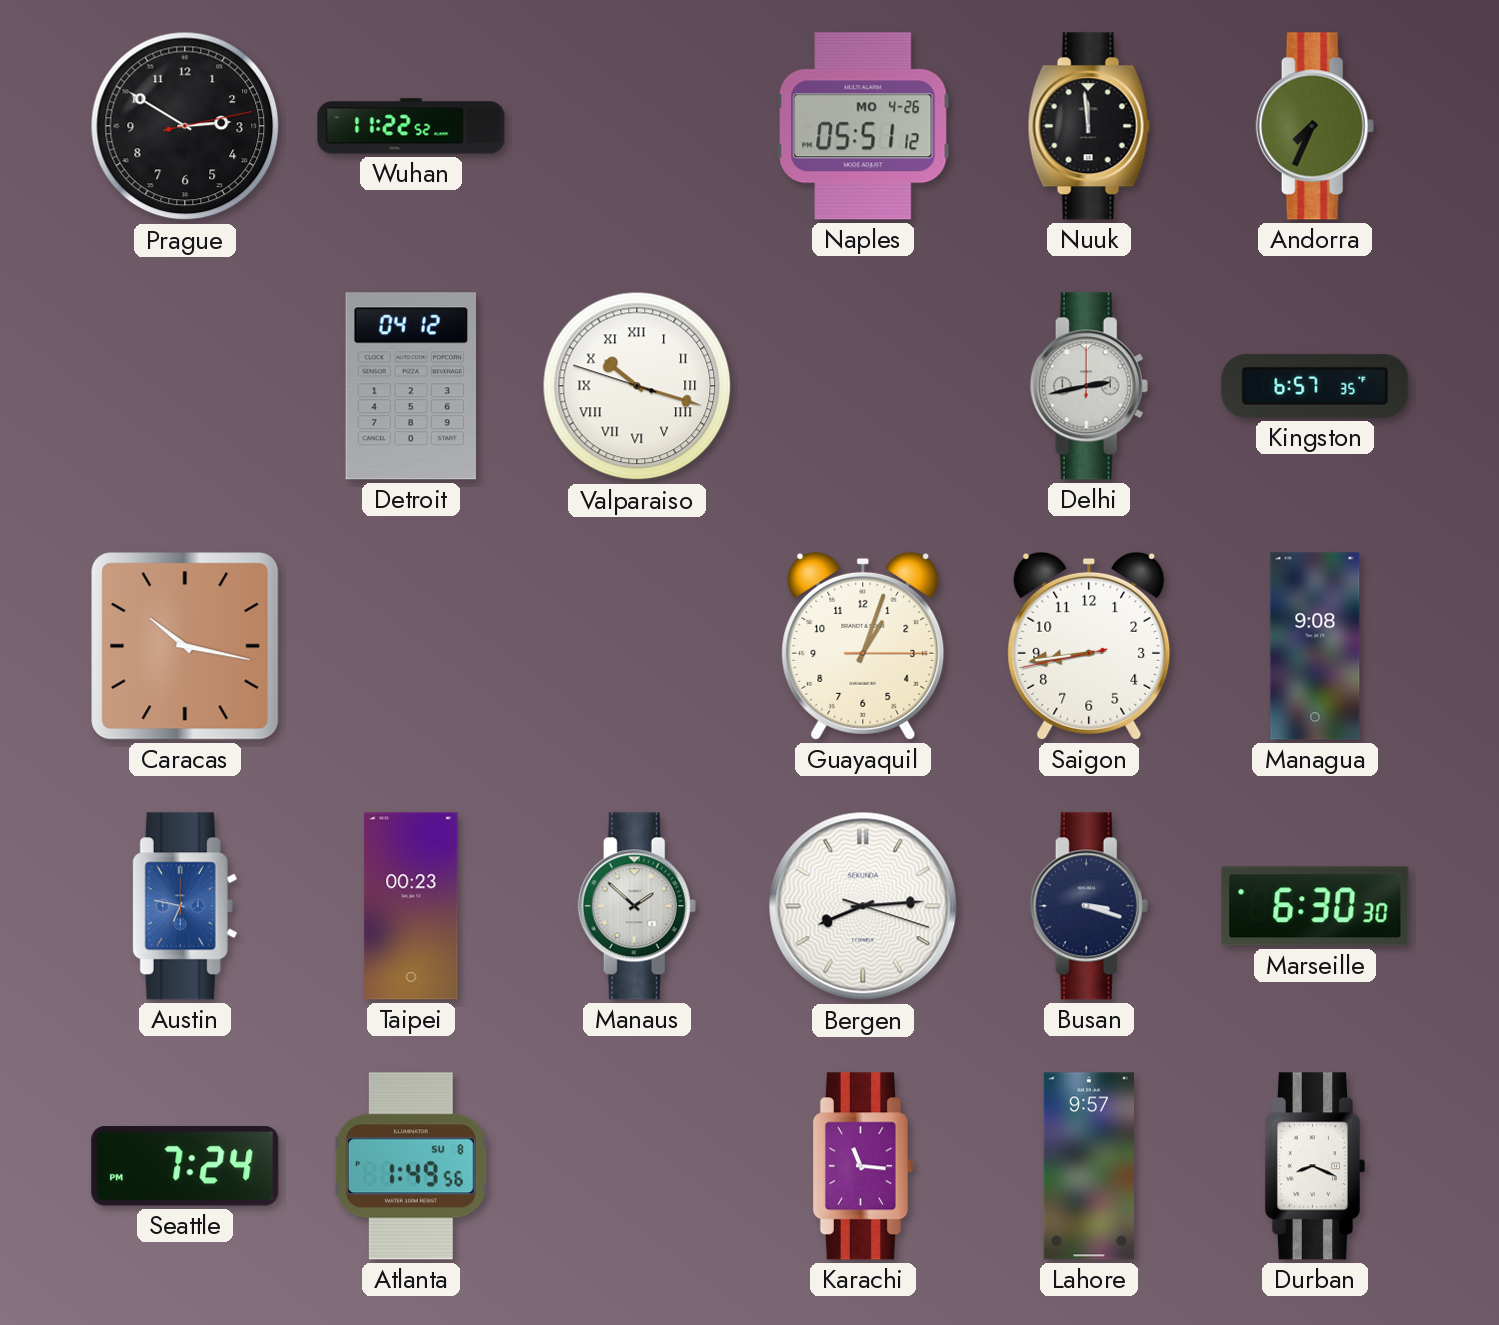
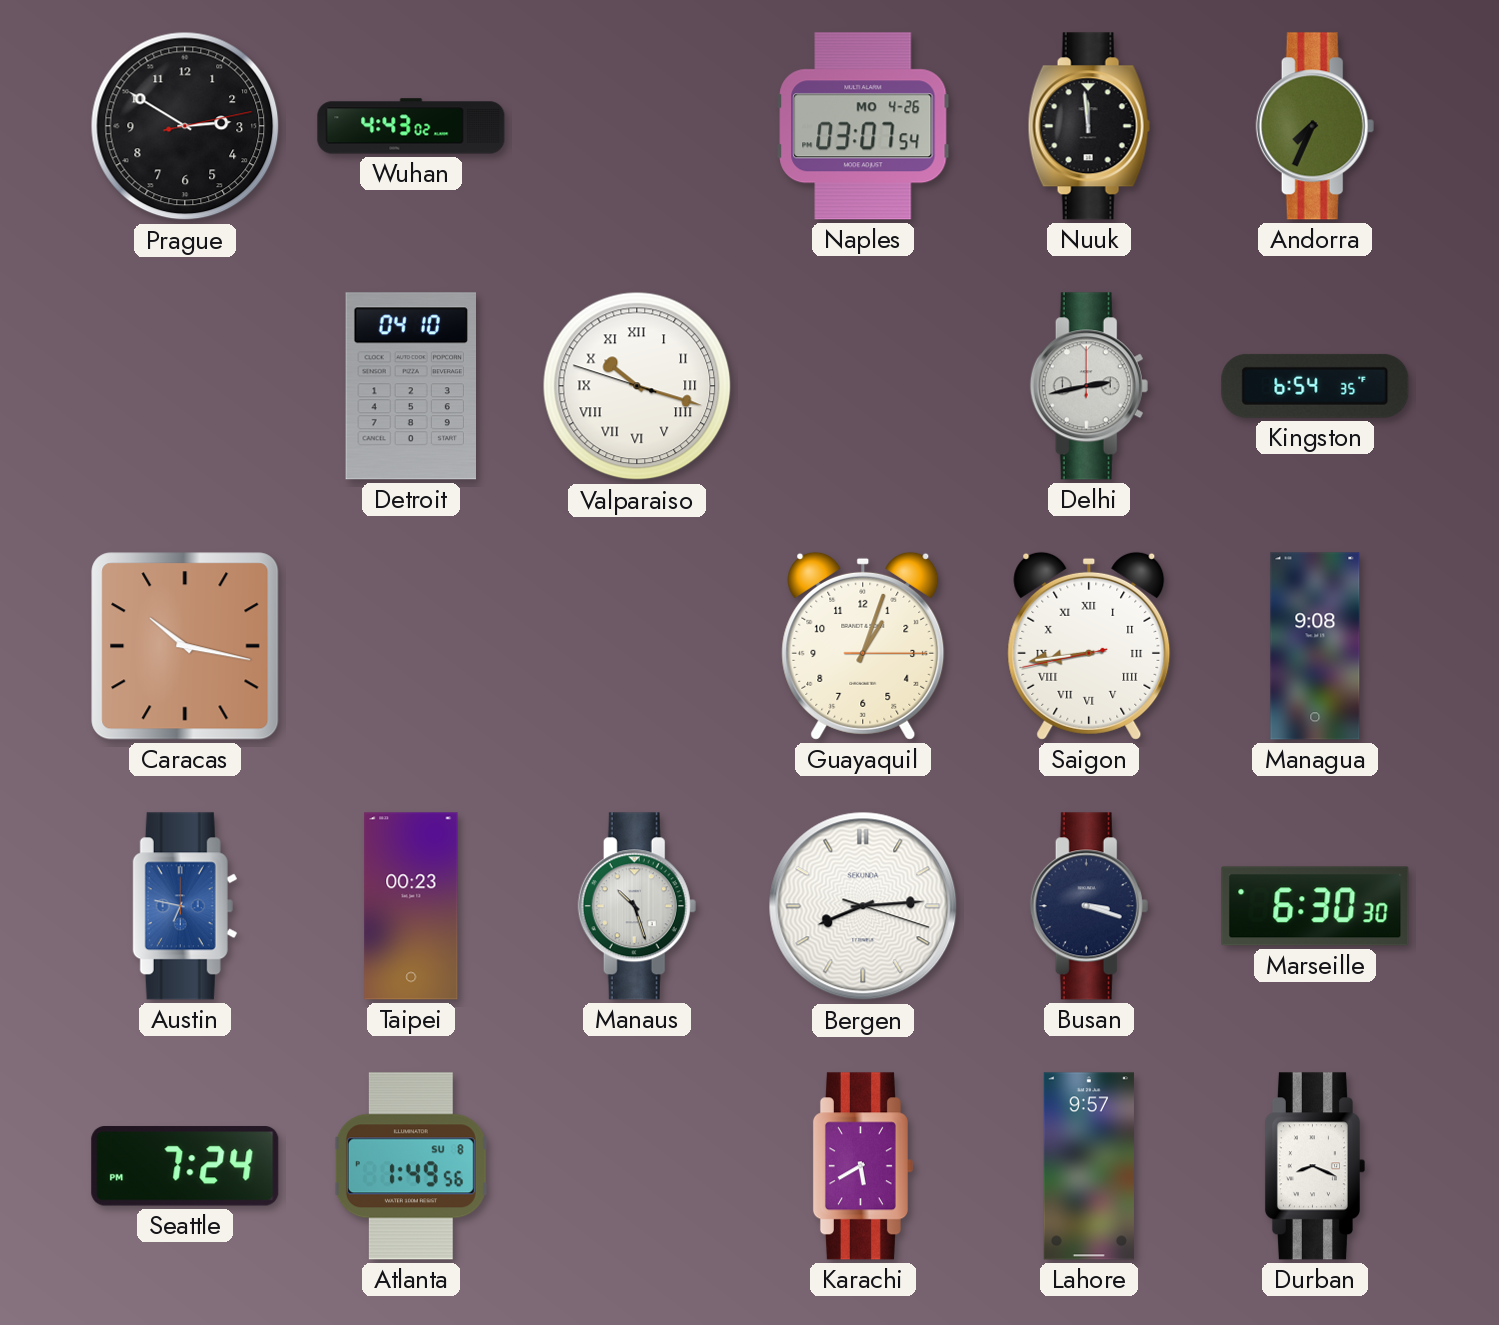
Wuhan: 11:22 -> 4:43 (411, 126)
Naples: 05:51 -> 03:07 (863, 126)
Detroit: 04:12 -> 04:10 (410, 386)
Kingston: 6:57 -> 6:54 (1315, 386)
Saigon numerals: Arabic -> Roman (1089, 646)
Manaus: 1:52 -> 10:27 (637, 906)
Karachi: 11:16 -> 5:40 (863, 1166)
